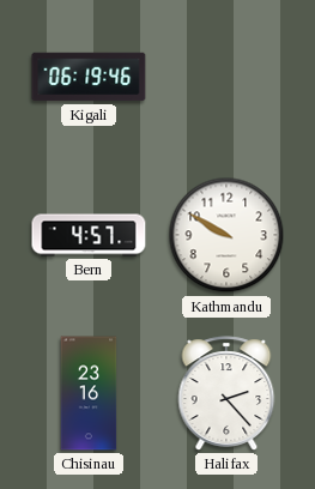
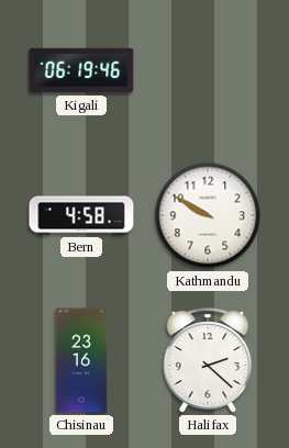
Bern: 4:57 -> 4:58 (81, 215)
Halifax: 2:23 -> 2:22 (208, 360)
